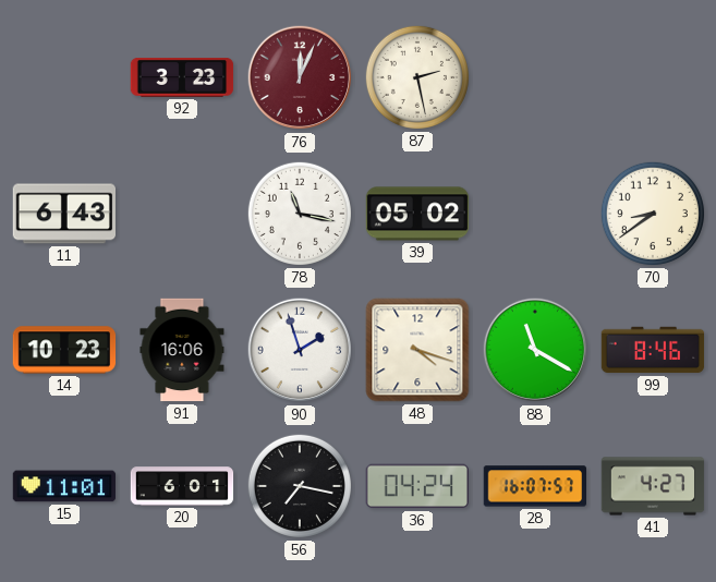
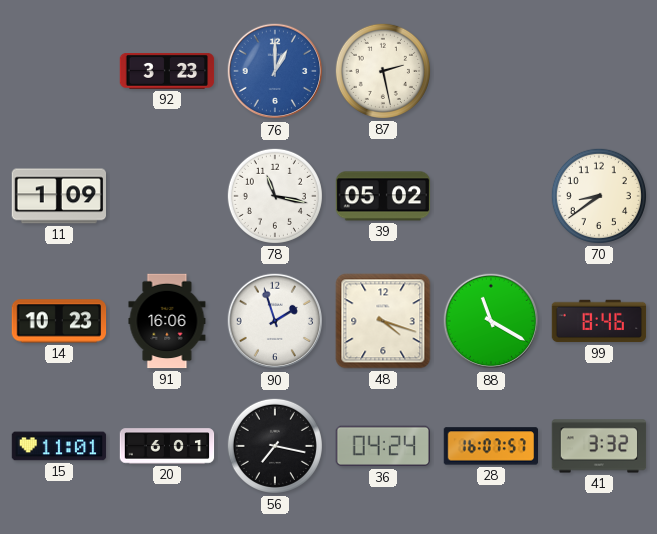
76: 12:04 -> 1:00 (275, 71)
76 dial: burgundy -> blue (275, 71)
11: 6:43 -> 1:09 (58, 196)
41: 4:27 -> 3:32 (599, 446)
